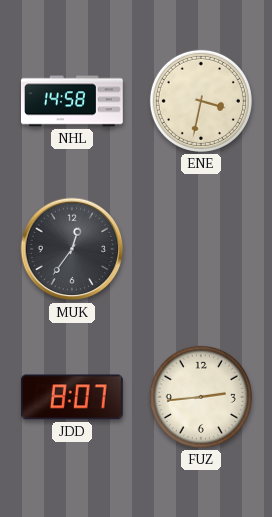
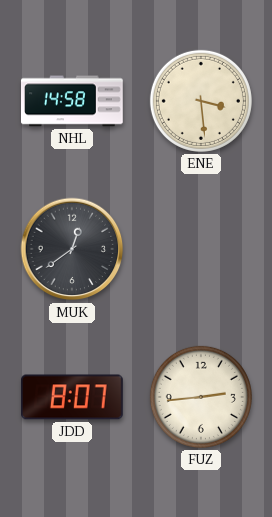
ENE: 3:32 -> 3:29 (201, 101)
MUK: 12:36 -> 12:39 (72, 249)
